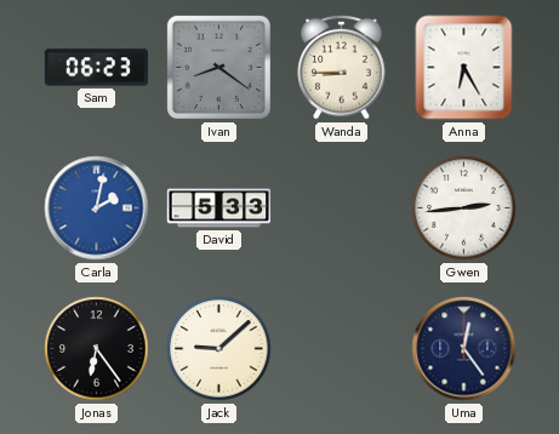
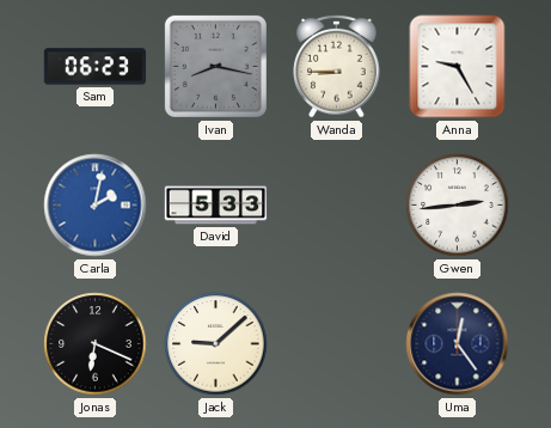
Ivan: 8:21 -> 8:17 (215, 66)
Anna: 6:25 -> 9:25 (458, 67)
Jonas: 6:24 -> 6:19 (96, 344)
